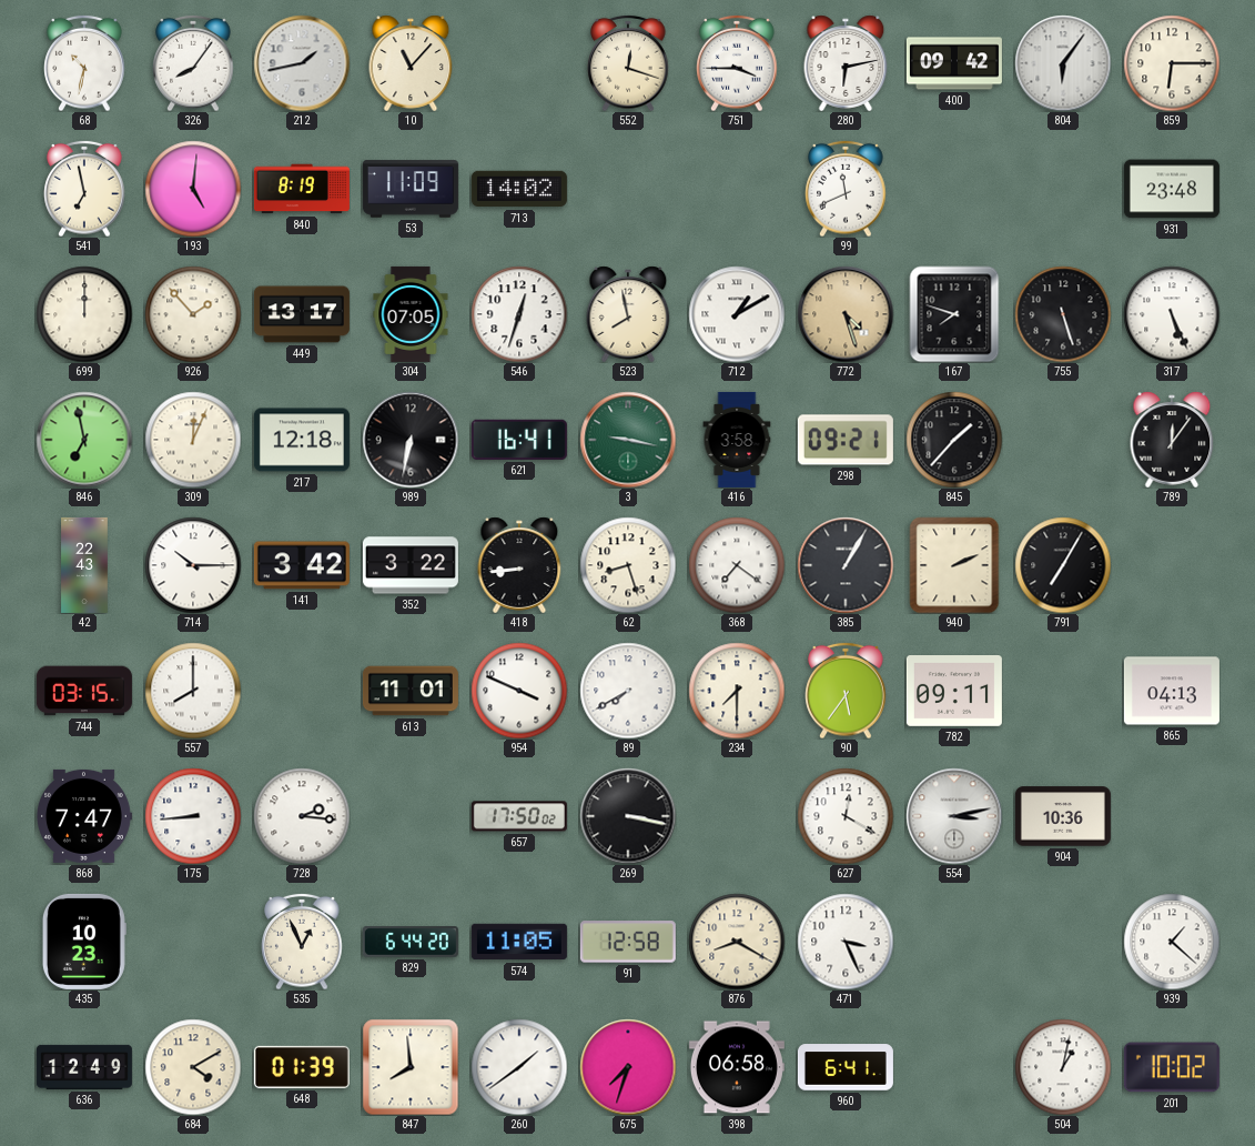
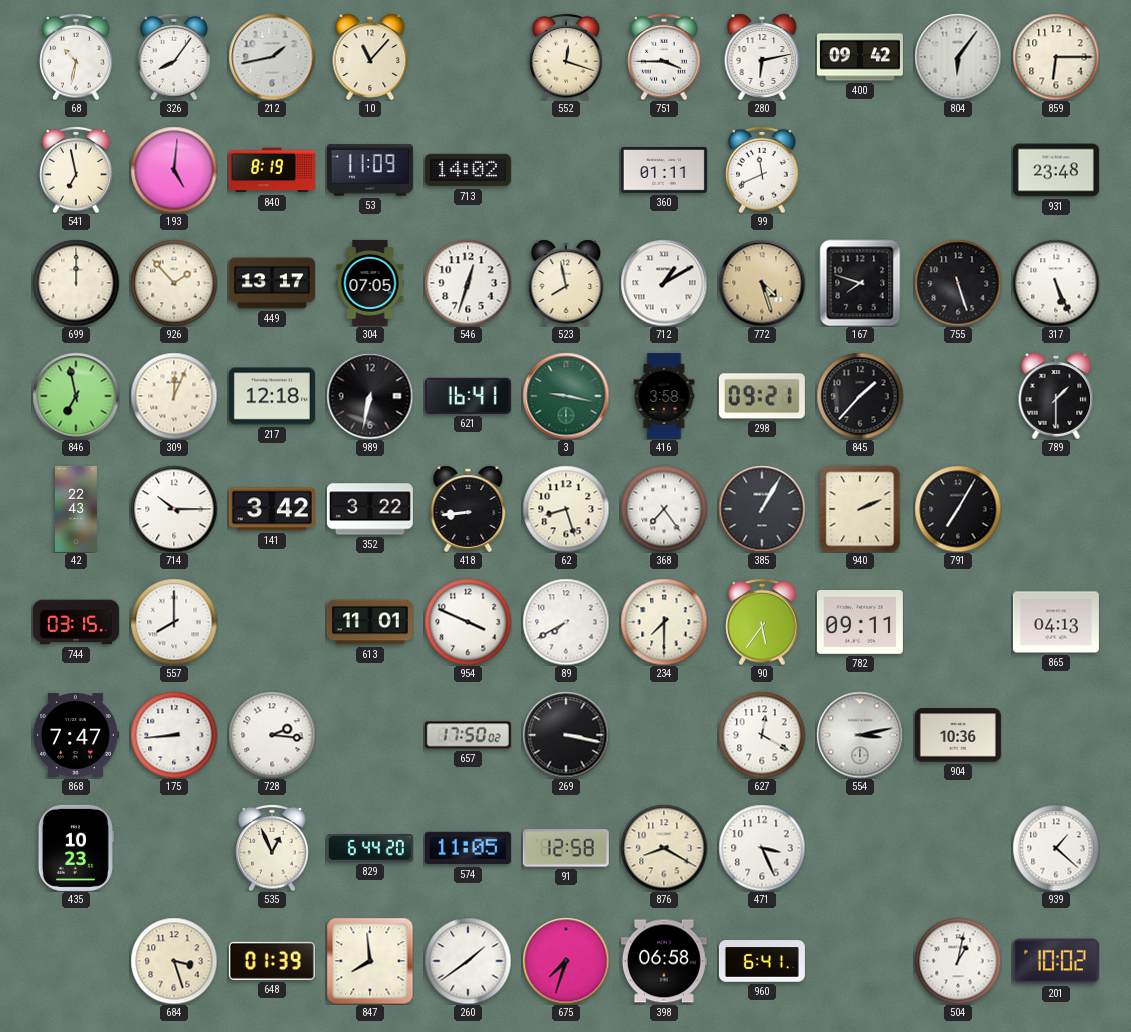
360: none -> 01:11 (664, 171)
789: 12:06 -> 1:30 (1056, 396)
368: 7:21 -> 7:24 (664, 509)
636: 12:49 -> none (84, 1067)
684: 4:10 -> 3:27 (174, 961)
